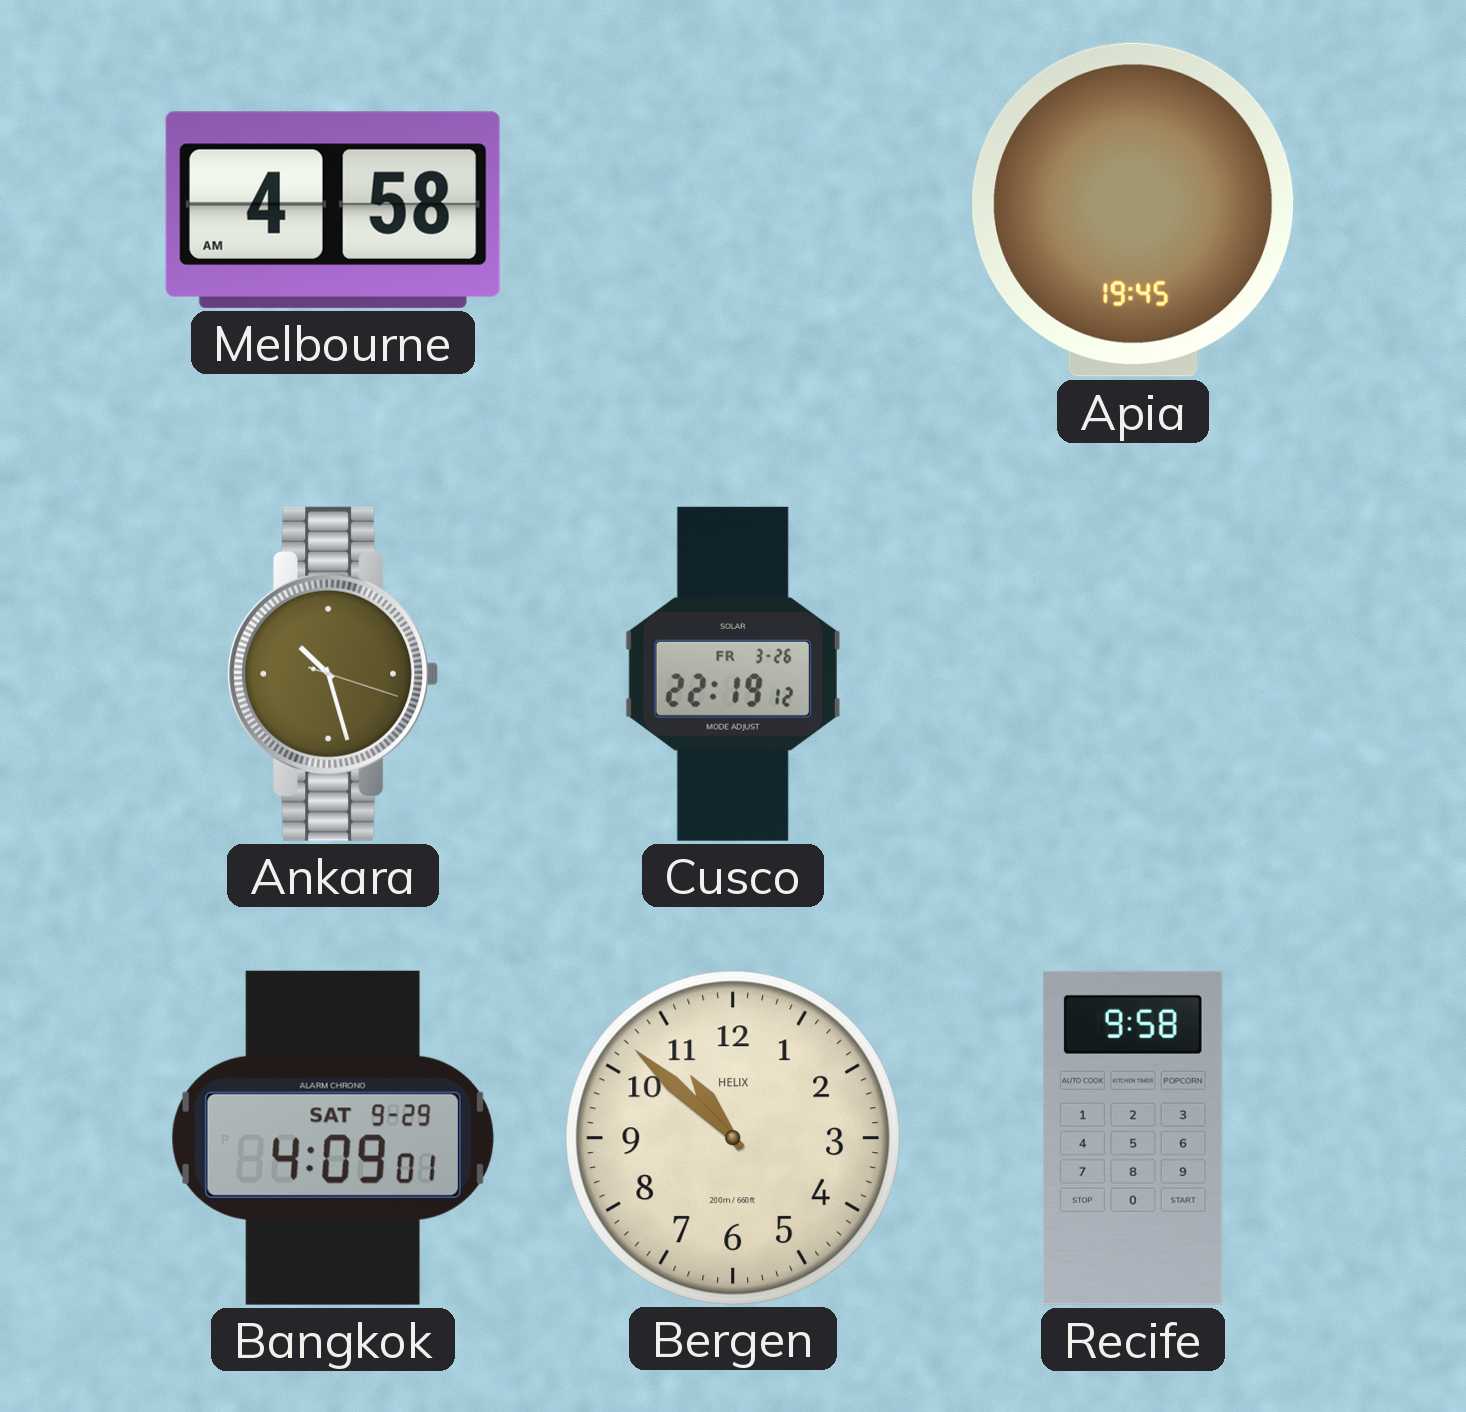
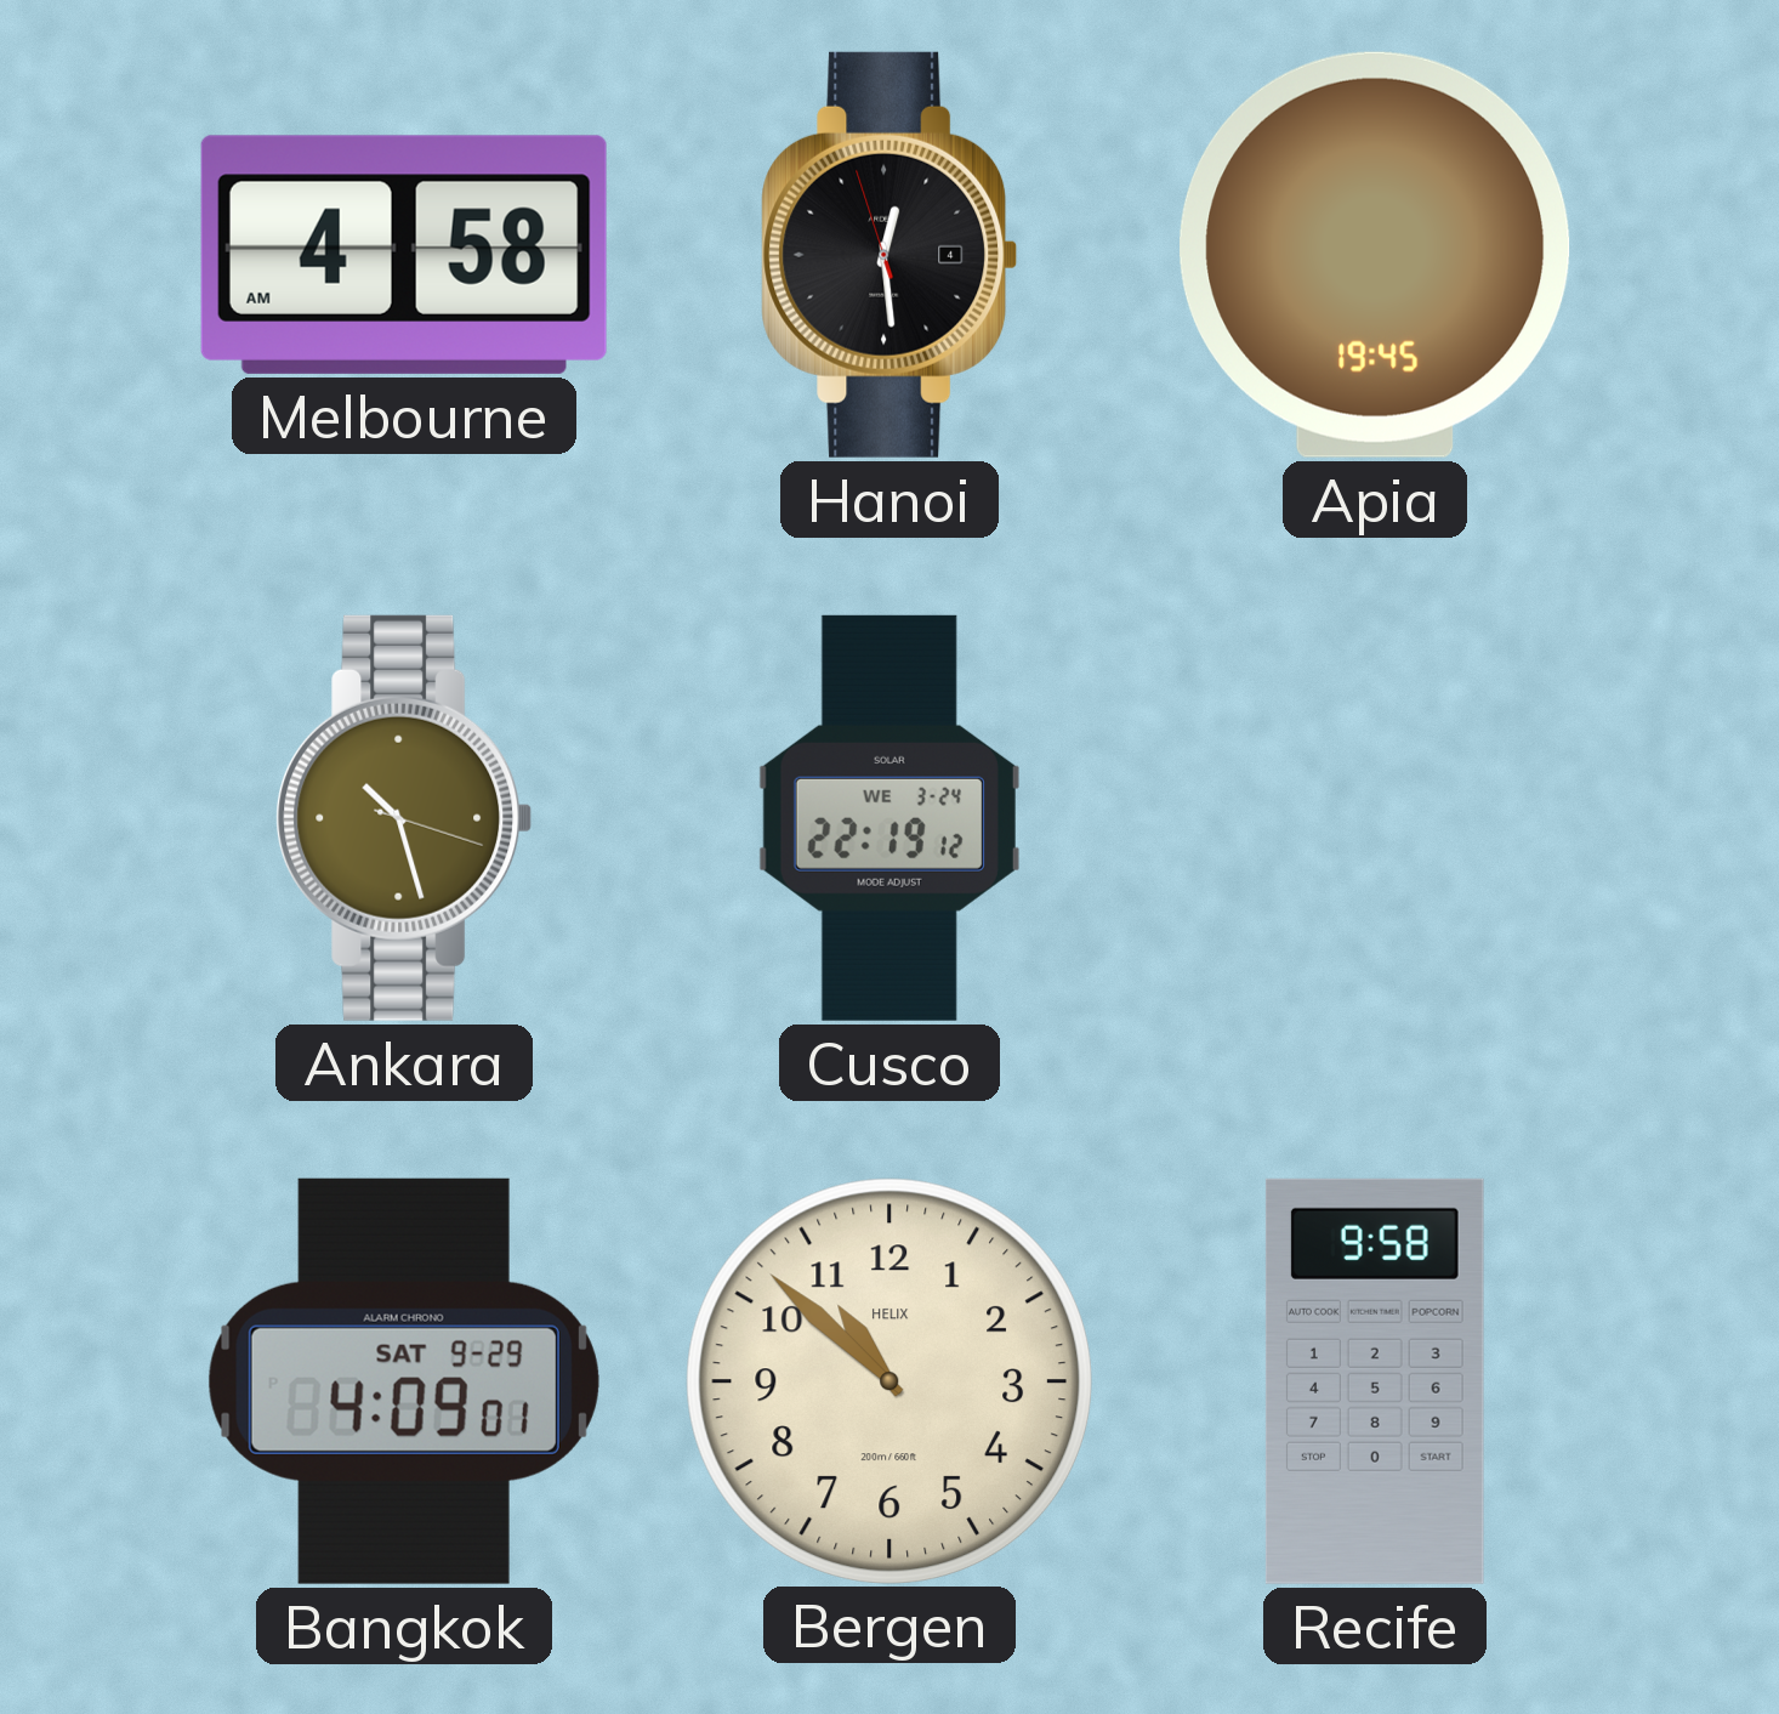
Hanoi: none -> 12:28 (889, 255)
Cusco date: FR 3-26 -> WE 3-24 (889, 818)
